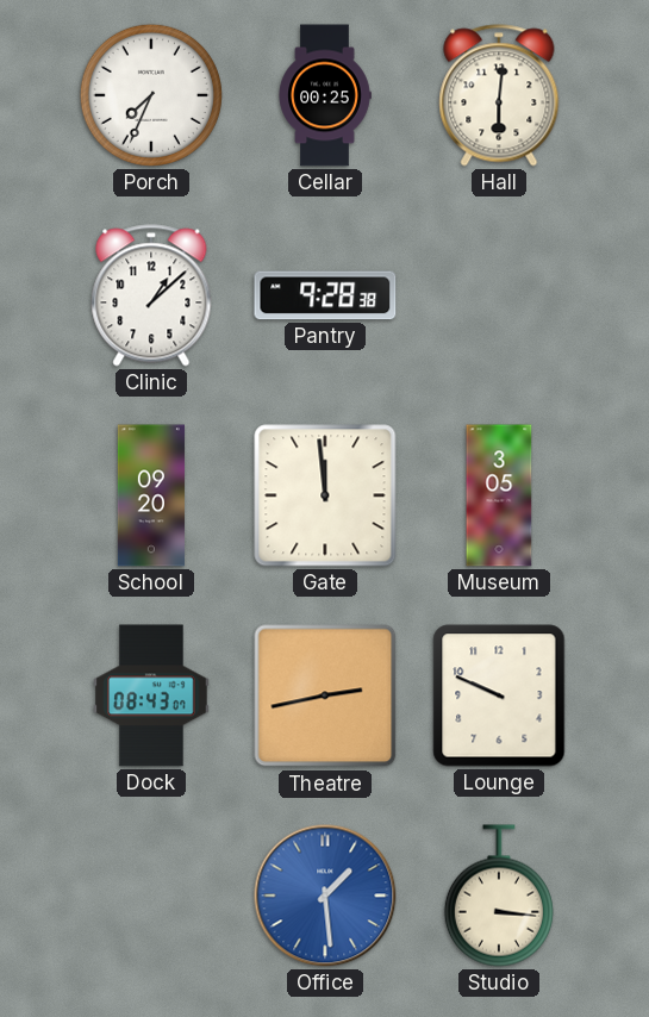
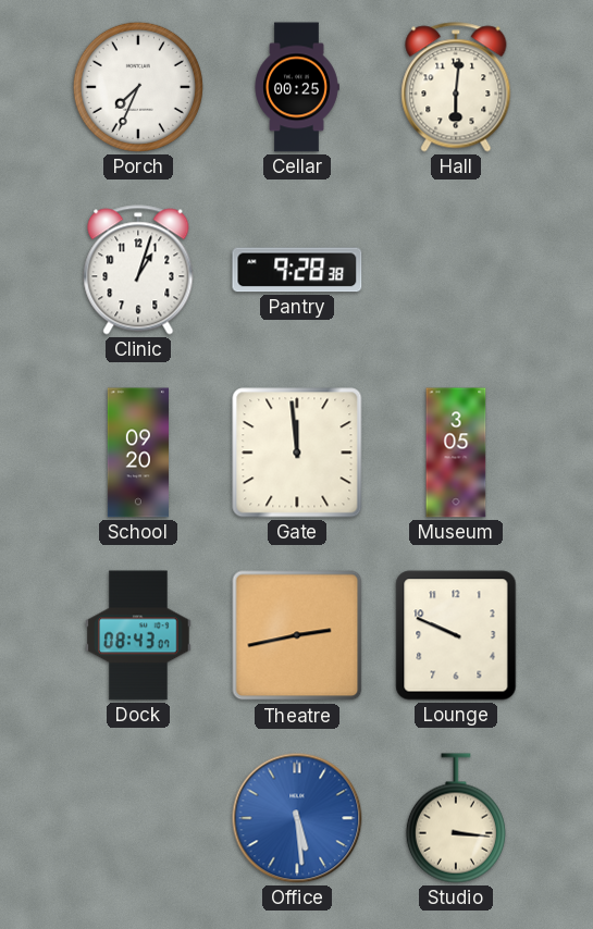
Clinic: 1:08 -> 1:03 (138, 270)
Office: 1:29 -> 5:29 (297, 818)
